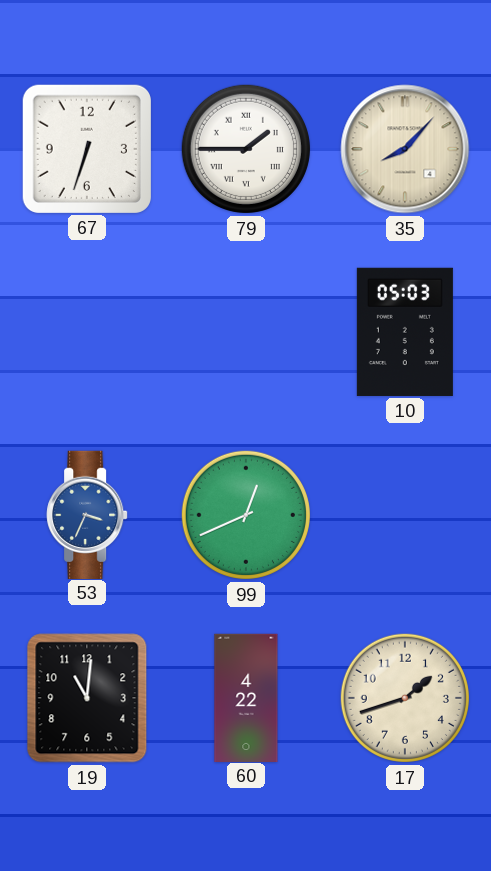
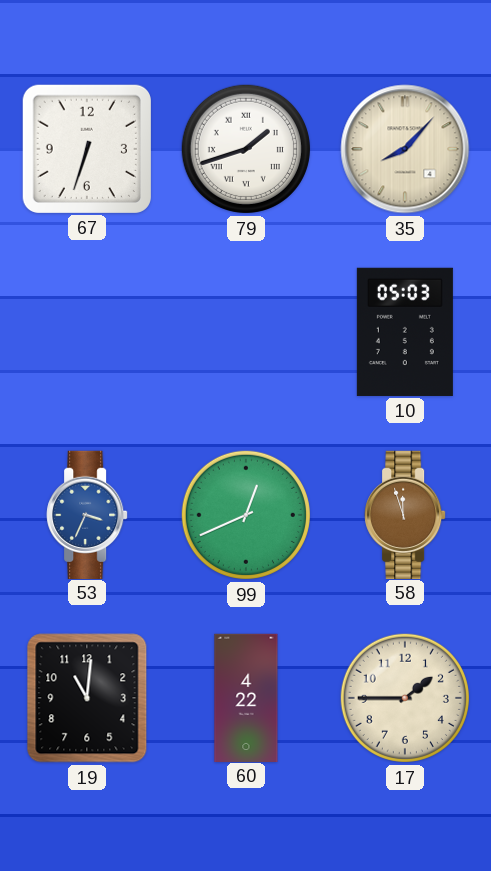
79: 1:45 -> 1:42 (246, 149)
58: none -> 11:57 (405, 514)
17: 1:42 -> 1:45 (405, 698)
